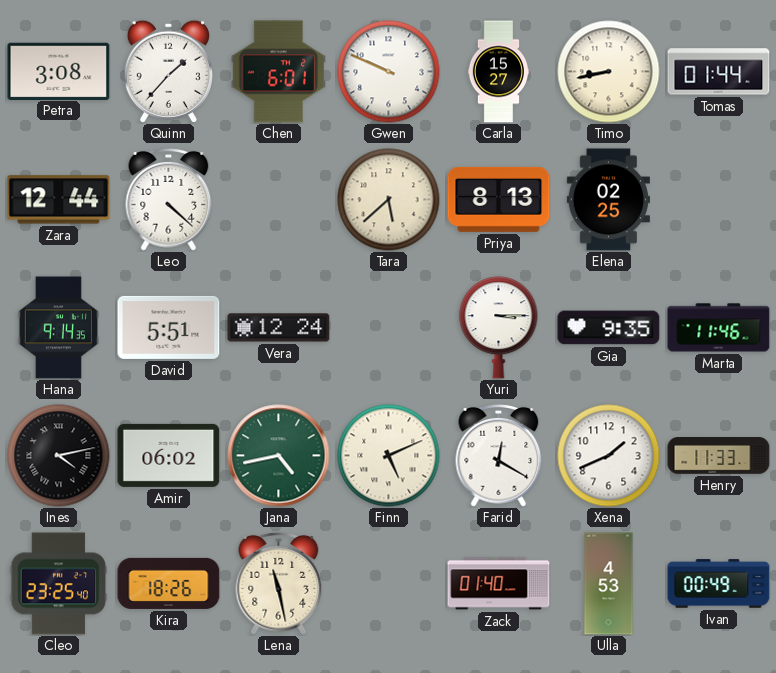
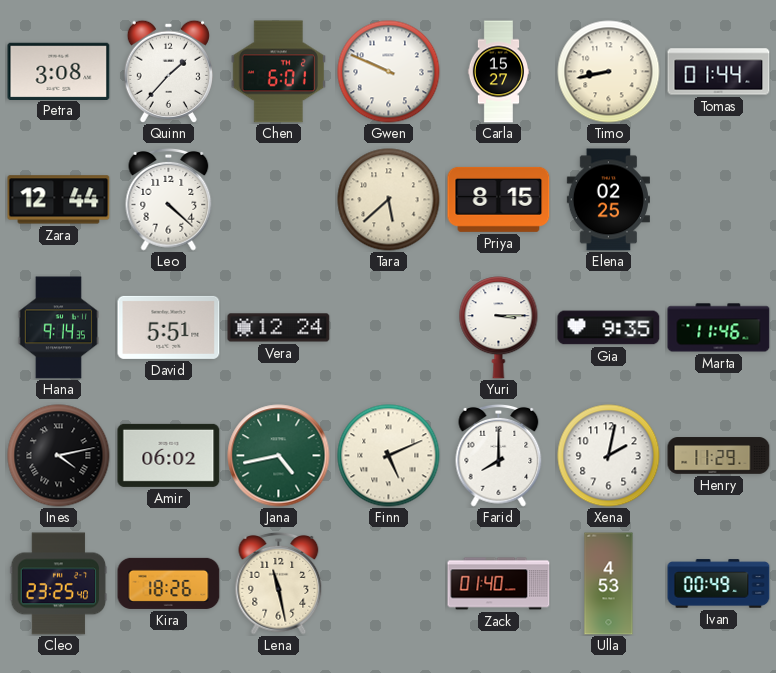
Priya: 8:13 -> 8:15 (499, 199)
Farid: 12:20 -> 8:00 (499, 456)
Xena: 1:41 -> 2:02 (609, 456)
Henry: 11:33 -> 11:29 (719, 456)
